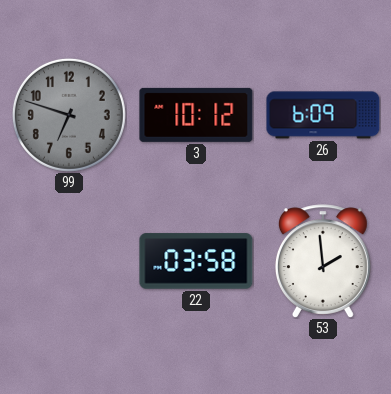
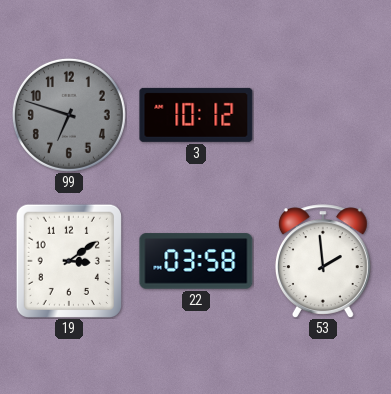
26: 6:09 -> none (323, 115)
19: none -> 3:09 (69, 261)
